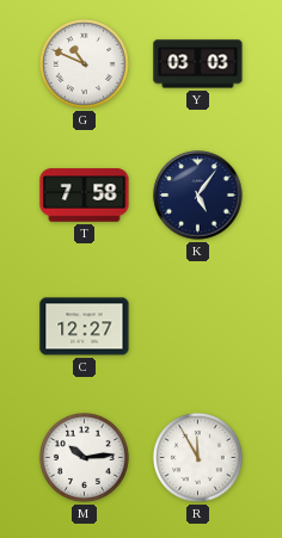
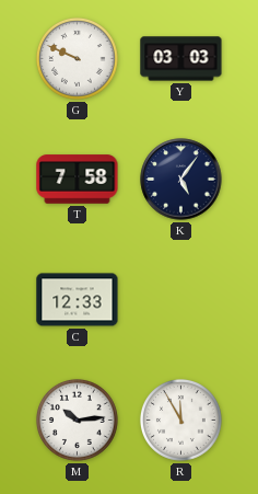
G: 10:49 -> 9:49 (78, 59)
C: 12:27 -> 12:33 (78, 300)
